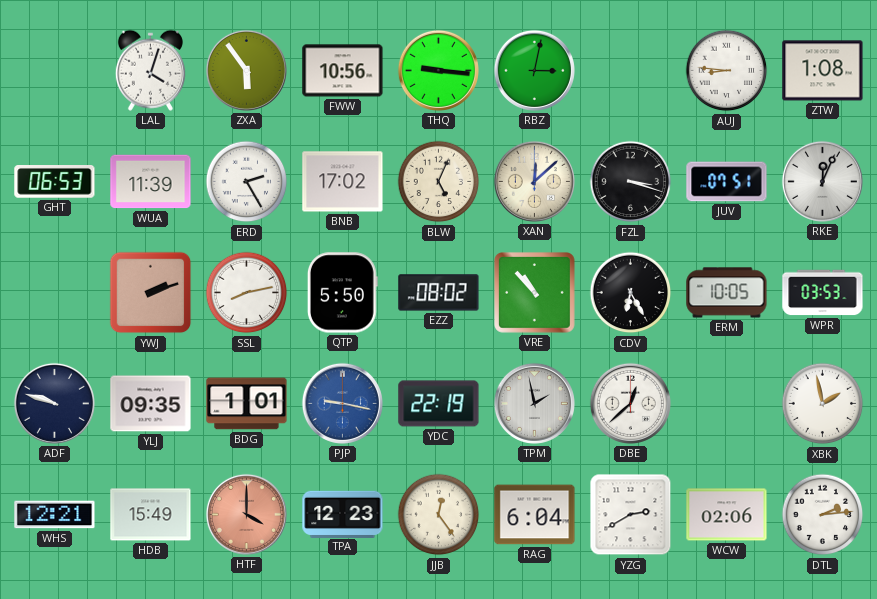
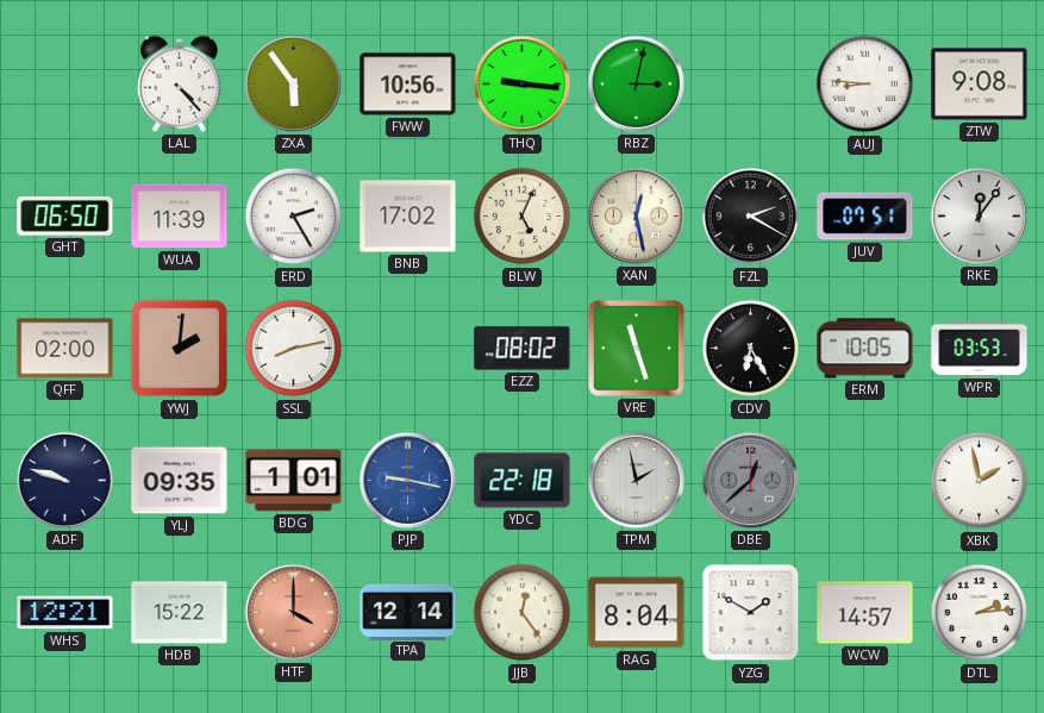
LAL: 4:03 -> 4:23 (179, 83)
ZTW: 1:08 -> 9:08 (980, 85)
GHT: 06:53 -> 06:50 (65, 217)
XAN: 12:08 -> 12:28 (636, 215)
FZL: 3:18 -> 2:20 (751, 217)
RKE: 12:04 -> 12:06 (979, 215)
QFF: none -> 02:00 (65, 349)
YWJ: 2:12 -> 2:01 (180, 349)
QTP: 5:50 -> none (342, 293)
VRE: 10:53 -> 11:27 (637, 349)
YDC: 22:19 -> 22:18 (523, 481)
DBE dial: white -> grey (750, 480)
HDB: 15:49 -> 15:22 (180, 613)
TPA: 12:23 -> 12:14 (408, 612)
RAG: 6:04 -> 8:04 (637, 613)
YZG: 2:40 -> 1:50 (751, 613)
WCW: 02:06 -> 14:57 (865, 613)
